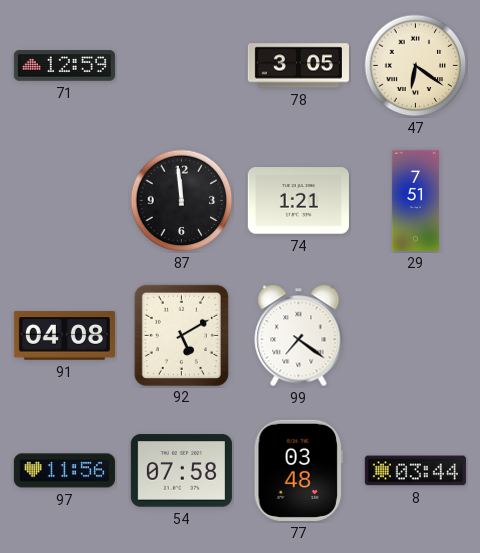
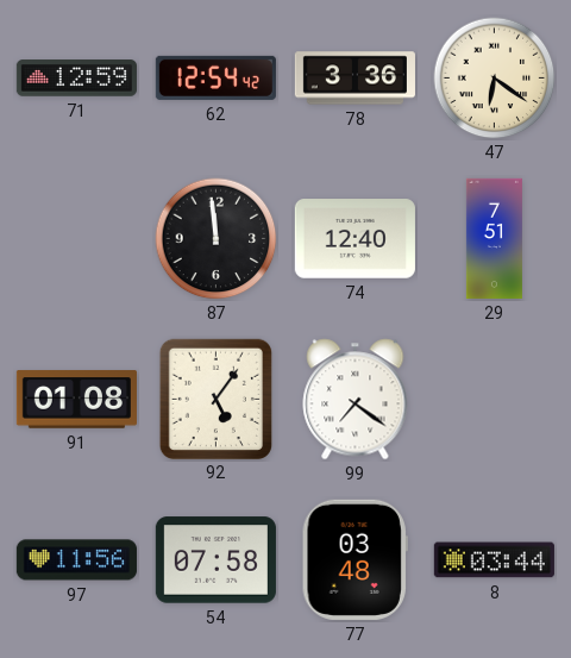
62: none -> 12:54 (215, 77)
78: 3:05 -> 3:36 (354, 79)
74: 1:21 -> 12:40 (354, 239)
91: 04:08 -> 01:08 (76, 400)
92: 5:10 -> 5:06 (215, 399)
